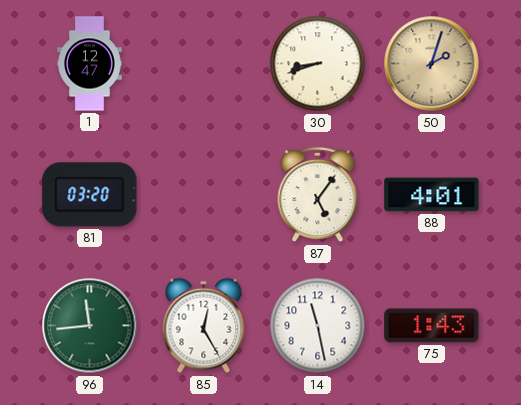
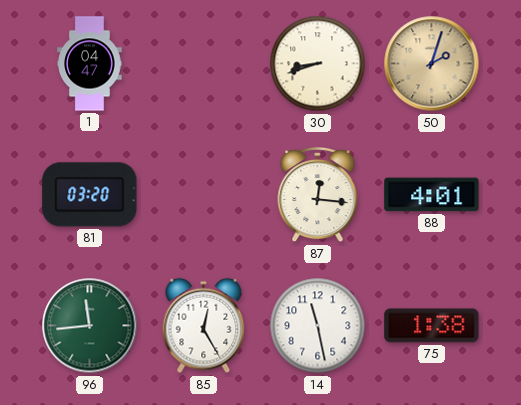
1: 12:47 -> 04:47 (90, 64)
87: 5:06 -> 12:16 (318, 195)
75: 1:43 -> 1:38 (432, 326)
